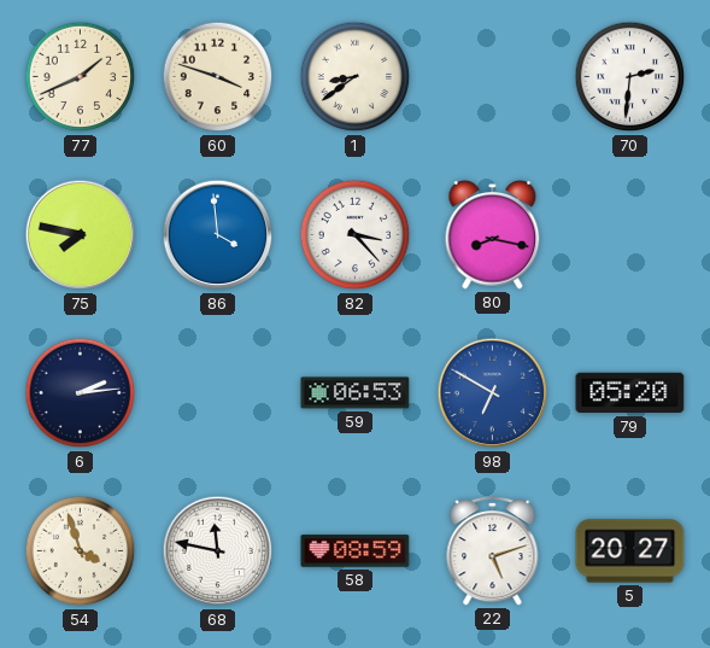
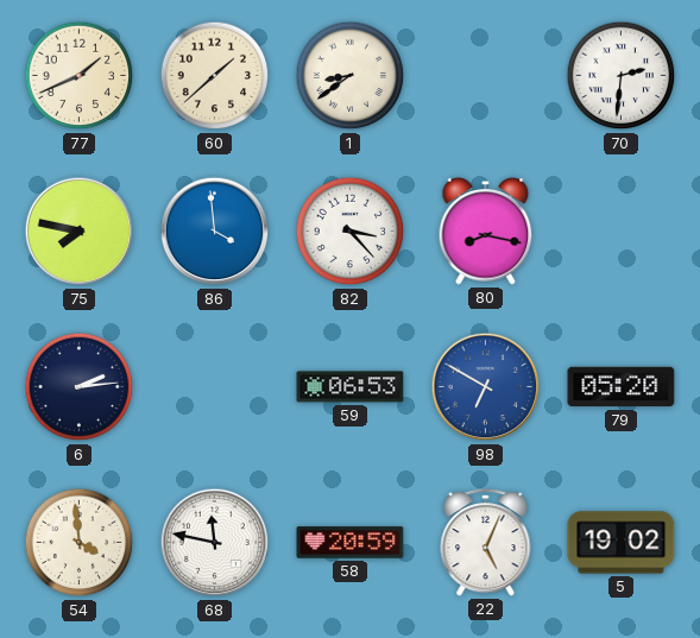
60: 3:48 -> 1:38 (215, 76)
54: 3:57 -> 3:59 (80, 543)
58: 08:59 -> 20:59 (351, 543)
22: 5:12 -> 5:04 (486, 543)
5: 20:27 -> 19:02 (622, 543)
